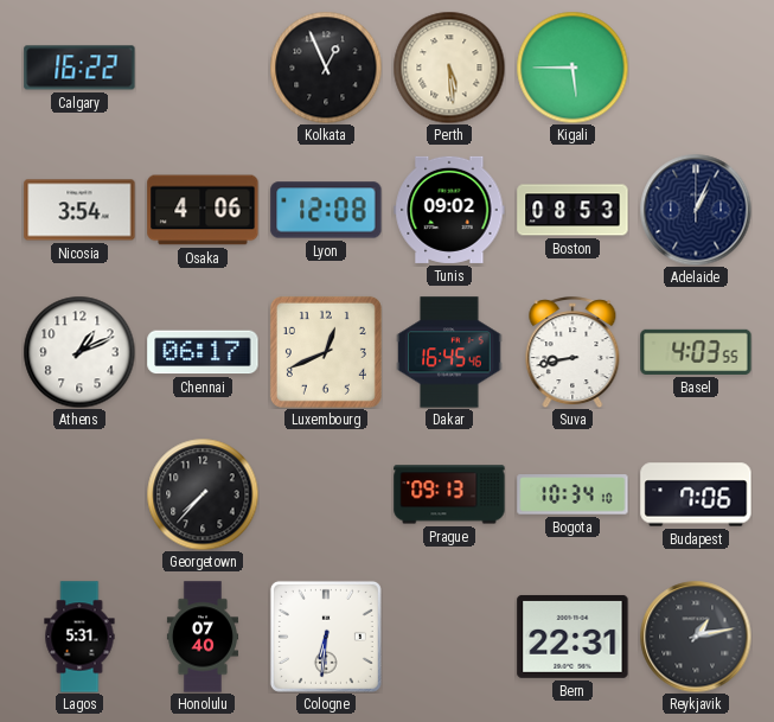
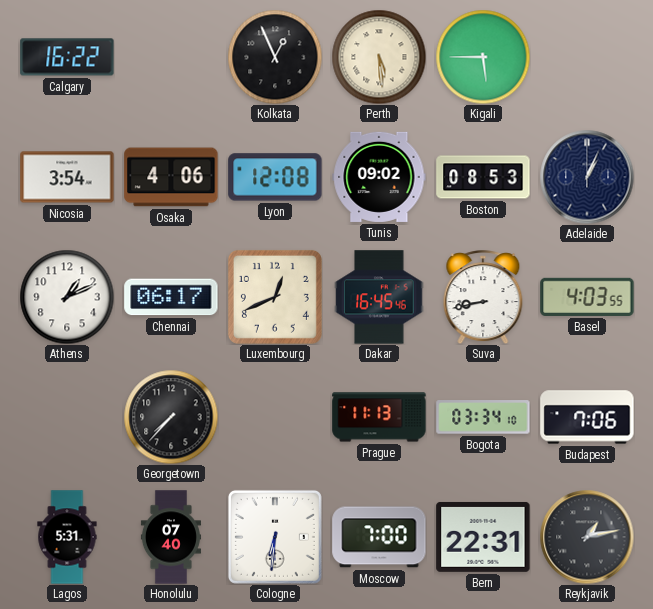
Prague: 09:13 -> 11:13 (379, 417)
Bogota: 10:34 -> 03:34 (483, 417)
Moscow: none -> 7:00 (379, 537)
